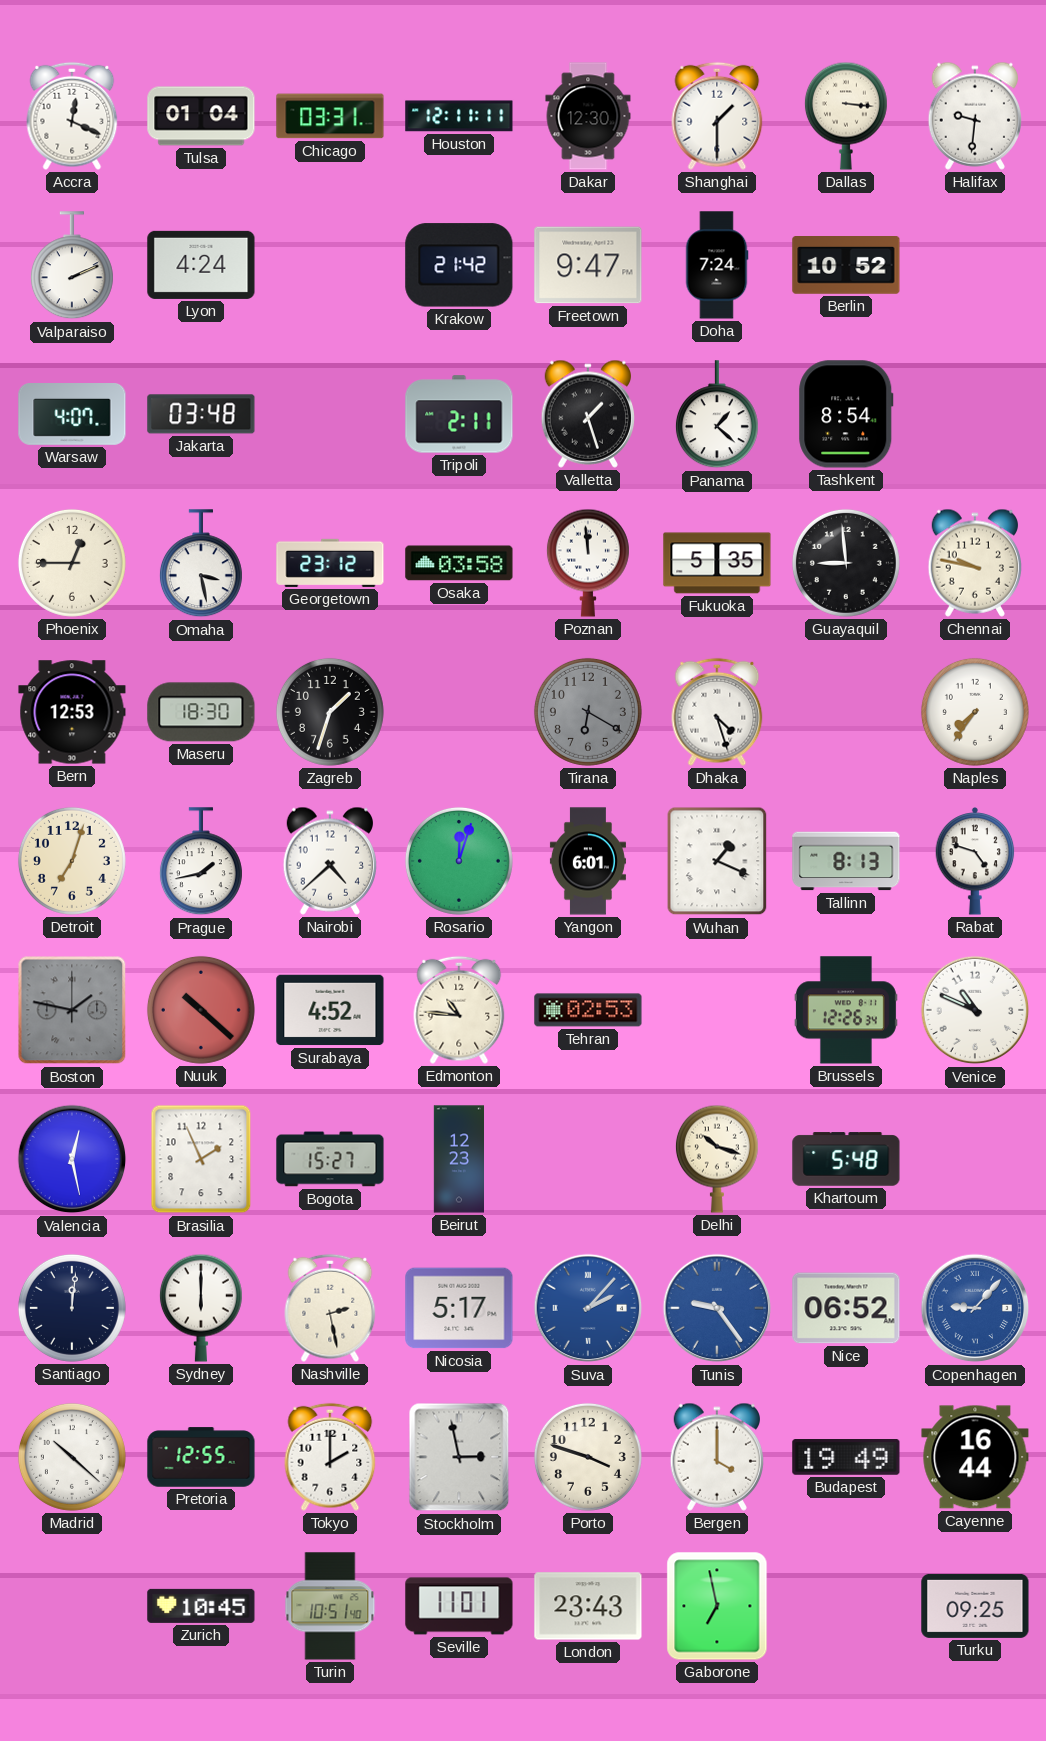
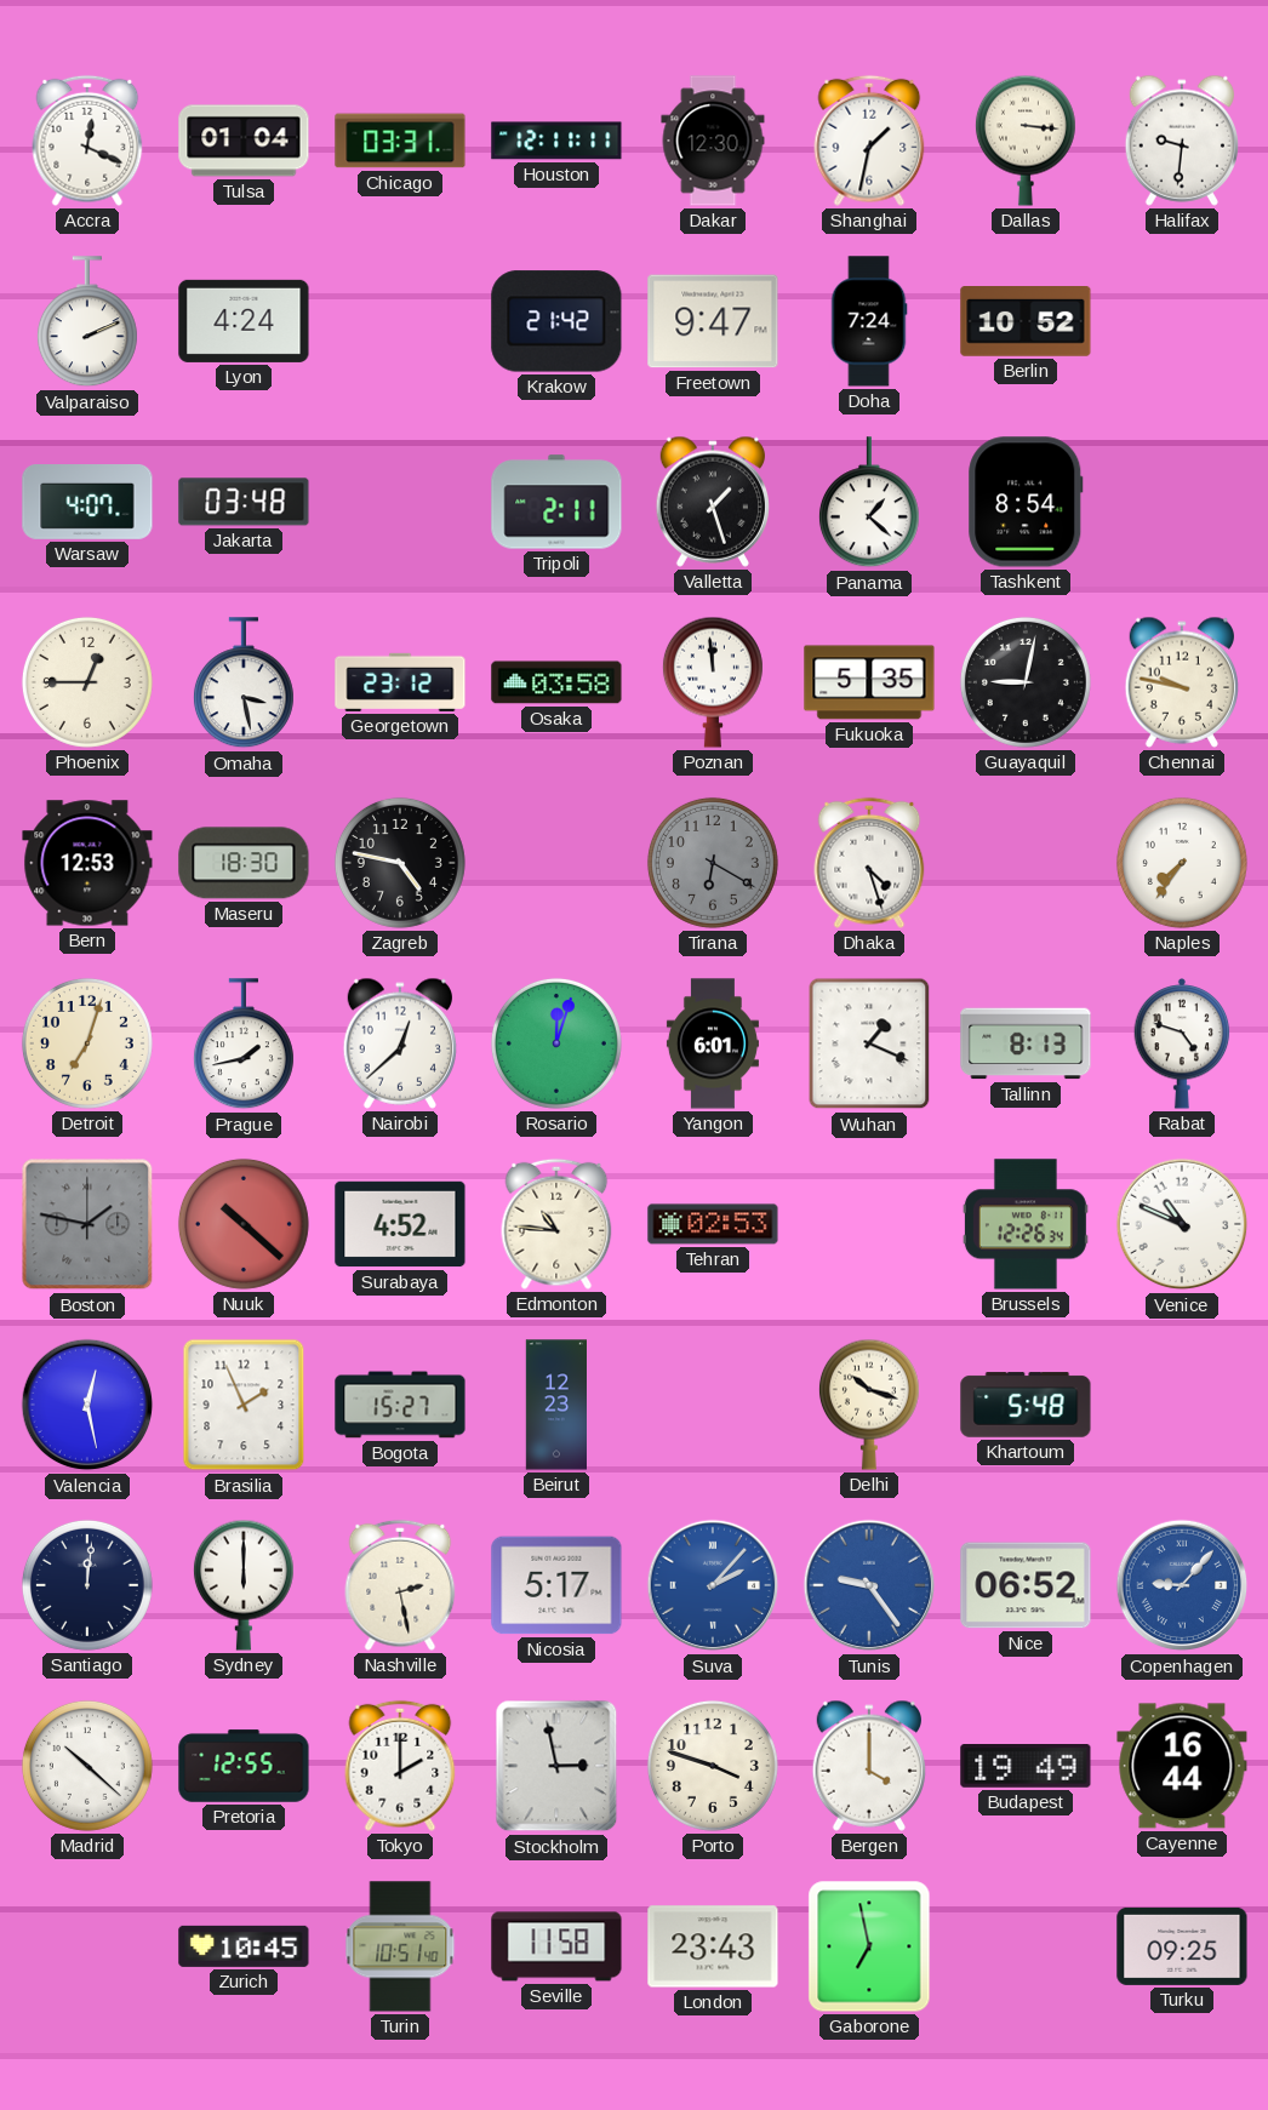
Shanghai: 1:30 -> 1:32 (869, 141)
Guayaquil: 8:59 -> 9:02 (1026, 682)
Zagreb: 1:33 -> 4:47 (400, 863)
Nairobi: 4:38 -> 12:38 (399, 1043)
Seville: 11:01 -> 11:58 (556, 1946)
